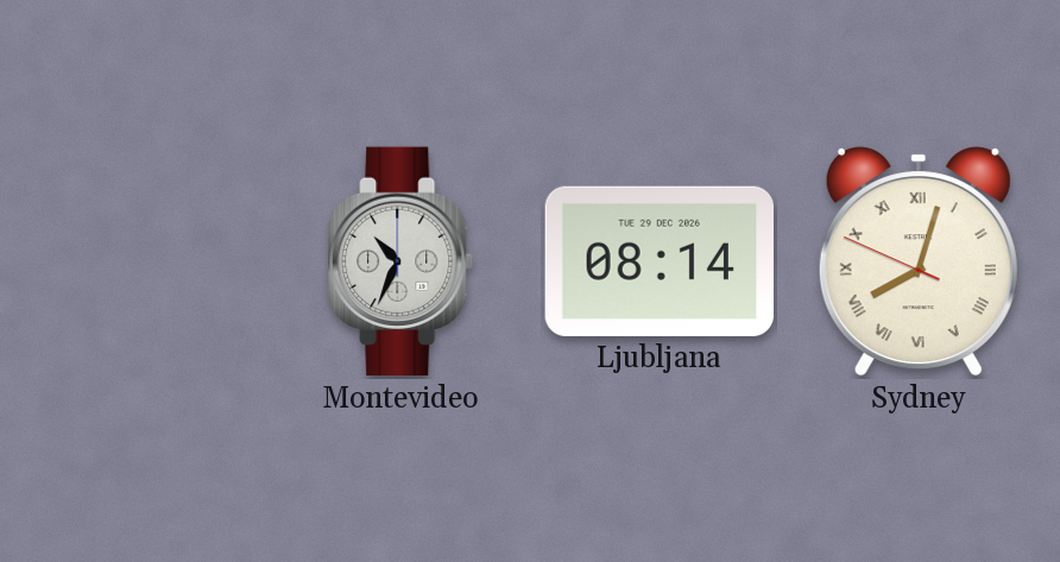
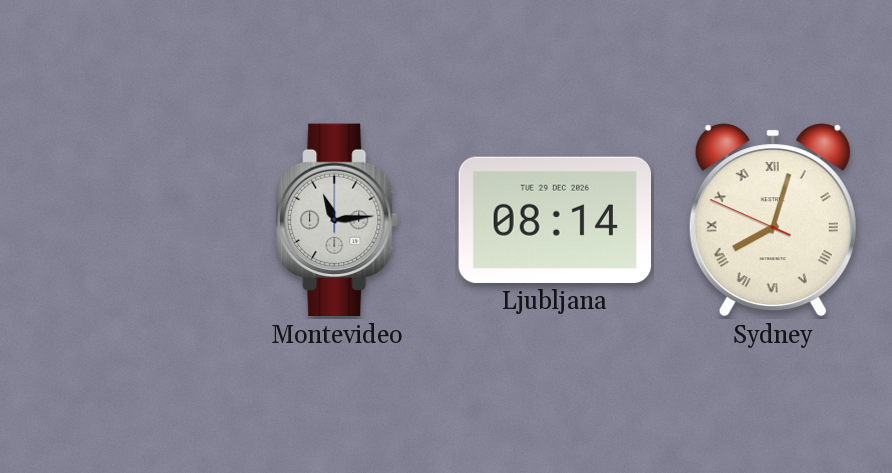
Montevideo: 10:34 -> 11:14 (337, 220)
